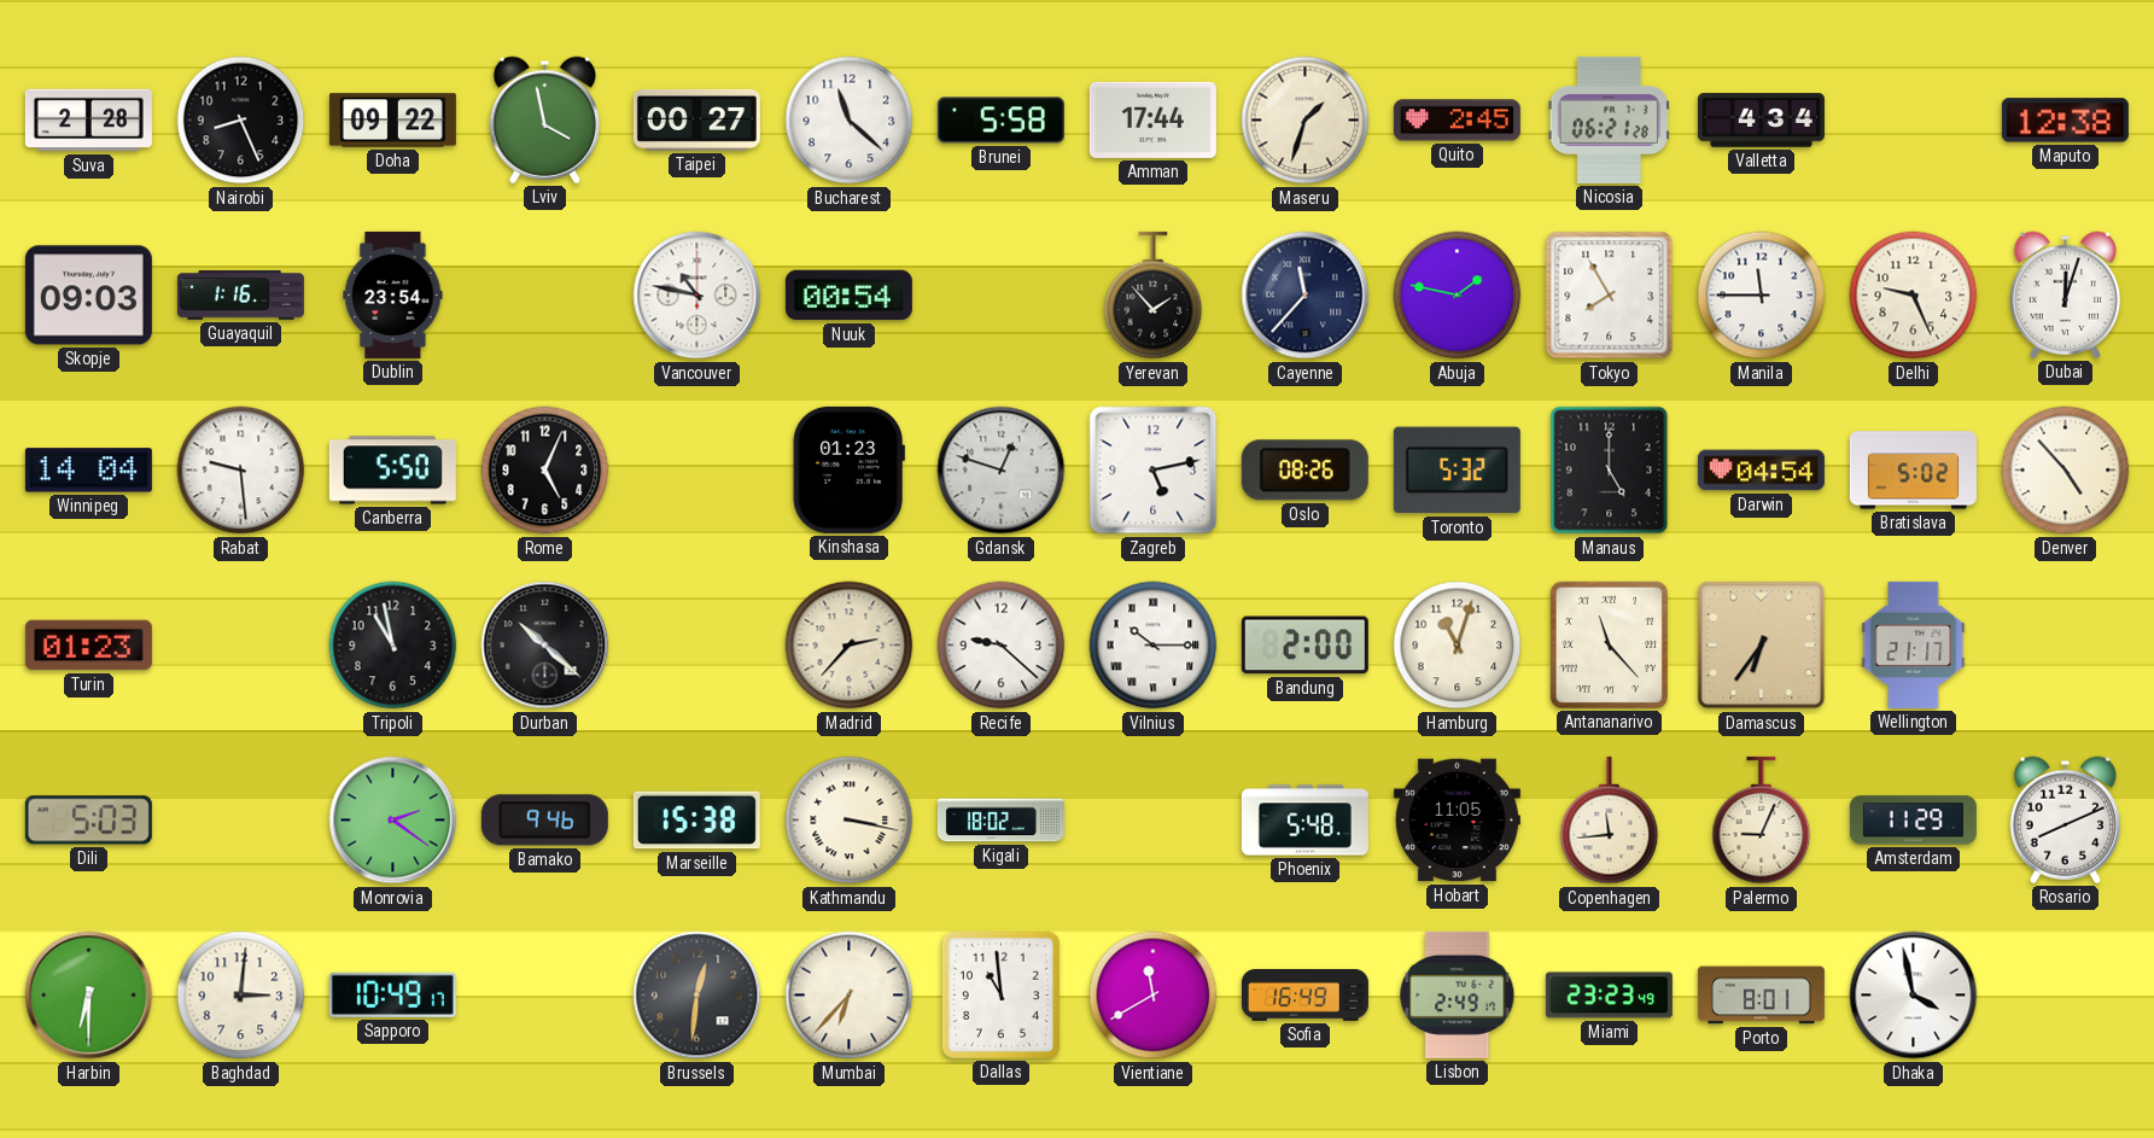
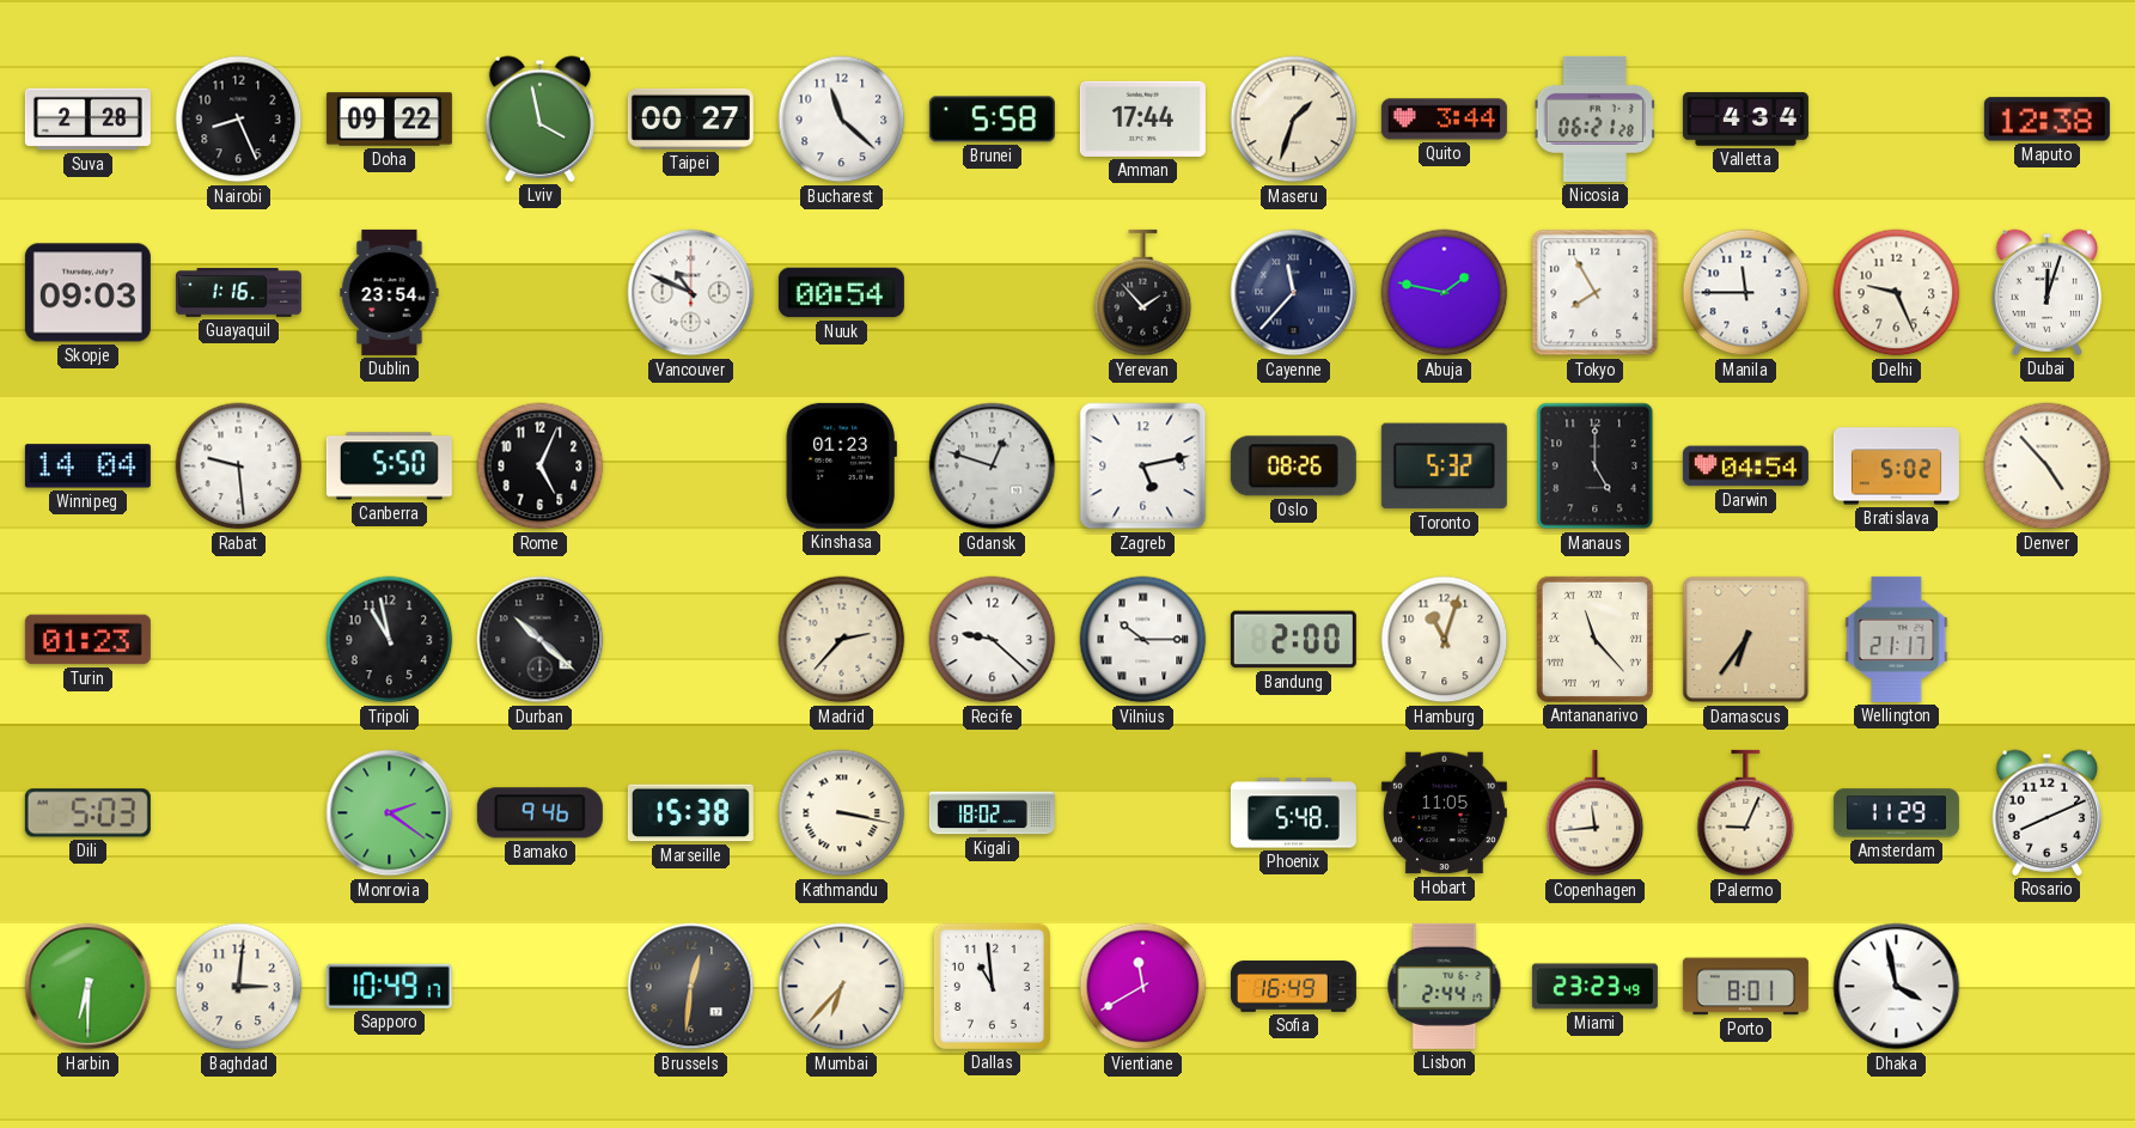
Quito: 2:45 -> 3:44 (1444, 120)
Vancouver: 10:47 -> 10:49 (691, 293)
Lisbon: 2:49 -> 2:44 (1445, 986)
